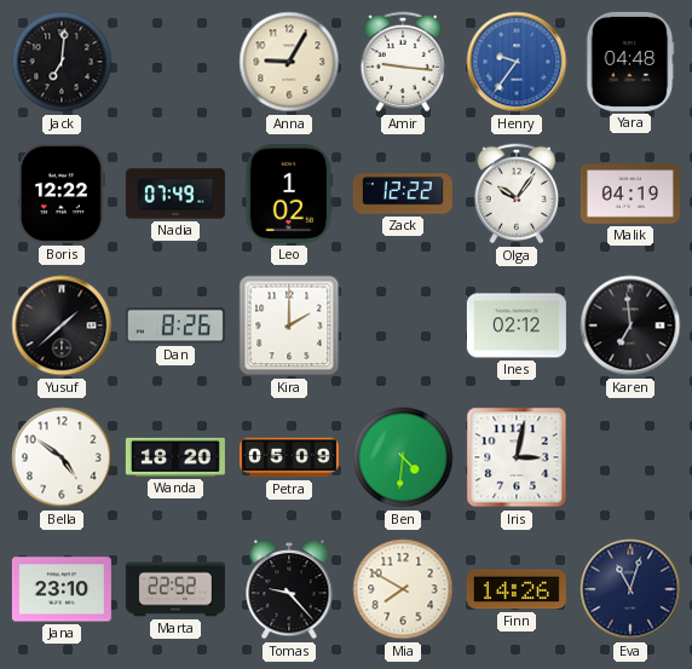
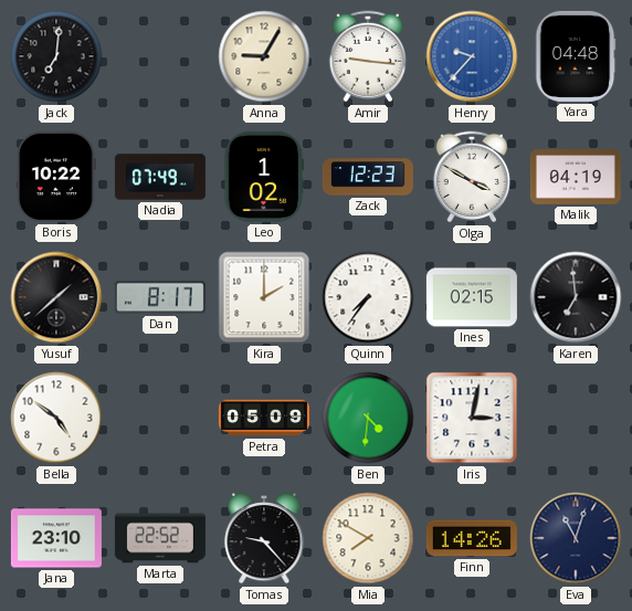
Henry: 9:36 -> 9:37 (472, 56)
Boris: 12:22 -> 10:22 (56, 177)
Zack: 12:22 -> 12:23 (368, 177)
Olga: 10:06 -> 3:50 (472, 177)
Dan: 8:26 -> 8:17 (160, 297)
Quinn: none -> 7:36 (368, 297)
Ines: 02:12 -> 02:15 (472, 297)
Wanda: 18:20 -> none (175, 457)
